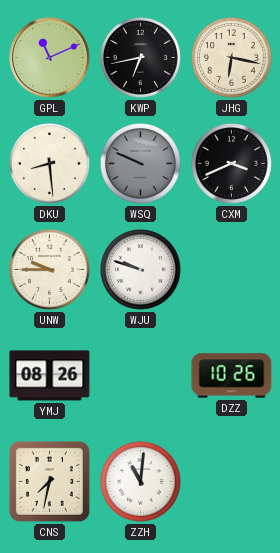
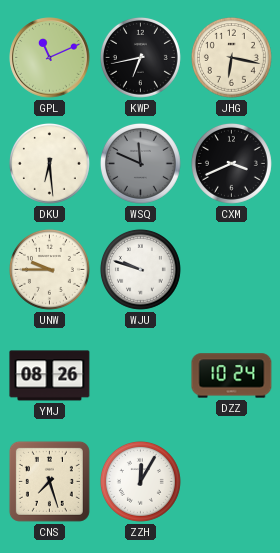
DKU: 8:29 -> 6:29 (49, 163)
WSQ: 9:49 -> 11:49 (140, 163)
DZZ: 10:26 -> 10:24 (232, 376)
CNS: 7:32 -> 7:27 (49, 481)
ZZH: 11:01 -> 12:05 (140, 481)
